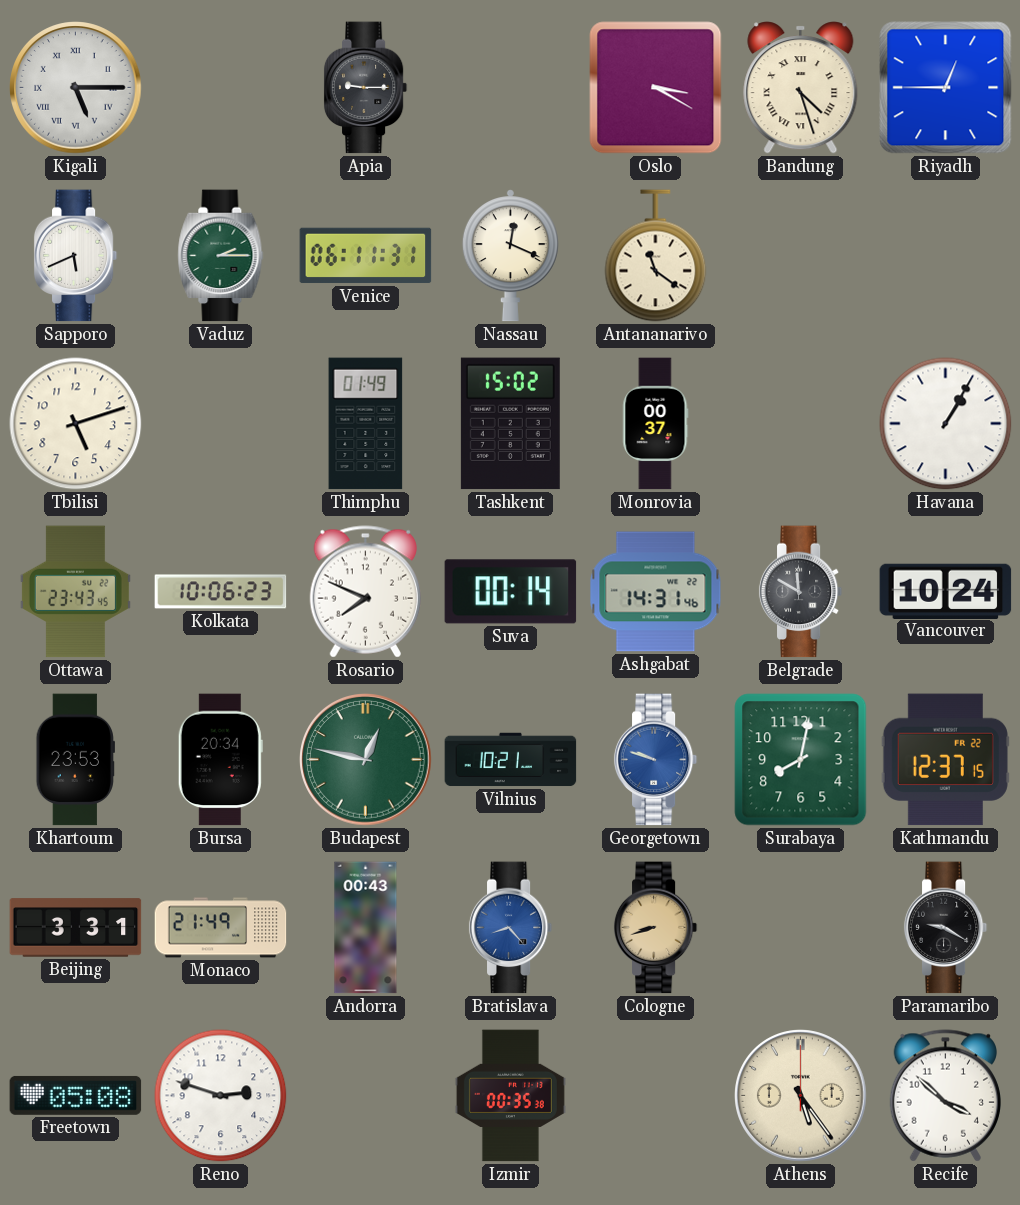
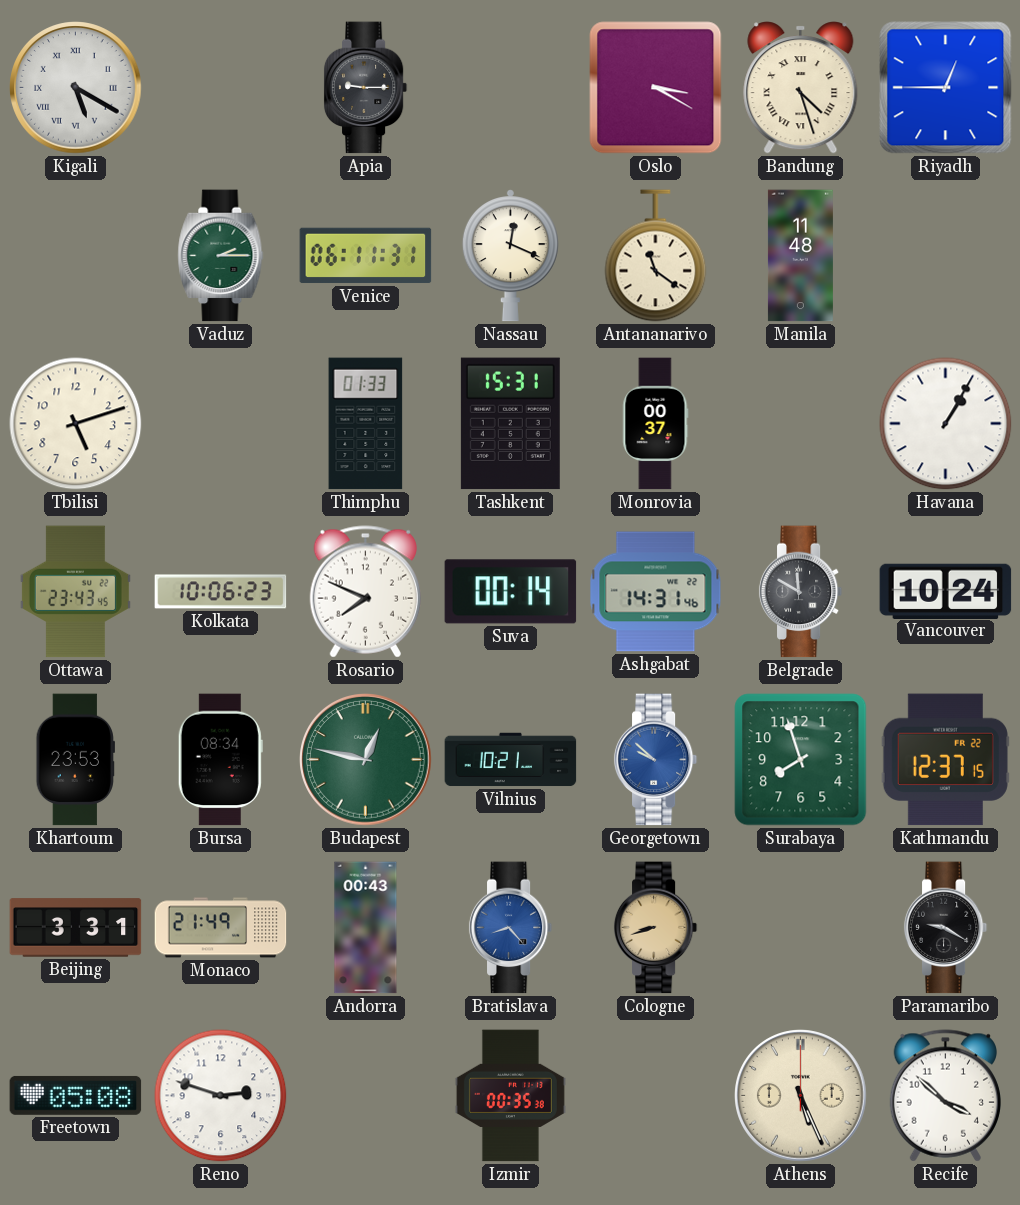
Kigali: 5:15 -> 5:20 (76, 88)
Sapporo: 5:41 -> none (76, 256)
Manila: none -> 11:48 (800, 256)
Thimphu: 01:49 -> 01:33 (366, 424)
Tashkent: 15:02 -> 15:31 (510, 424)
Bursa: 20:34 -> 08:34 (220, 760)
Georgetown: 9:48 -> 9:52 (656, 760)
Surabaya: 8:02 -> 7:57 (801, 760)
Athens: 5:24 -> 5:26 (801, 1096)
